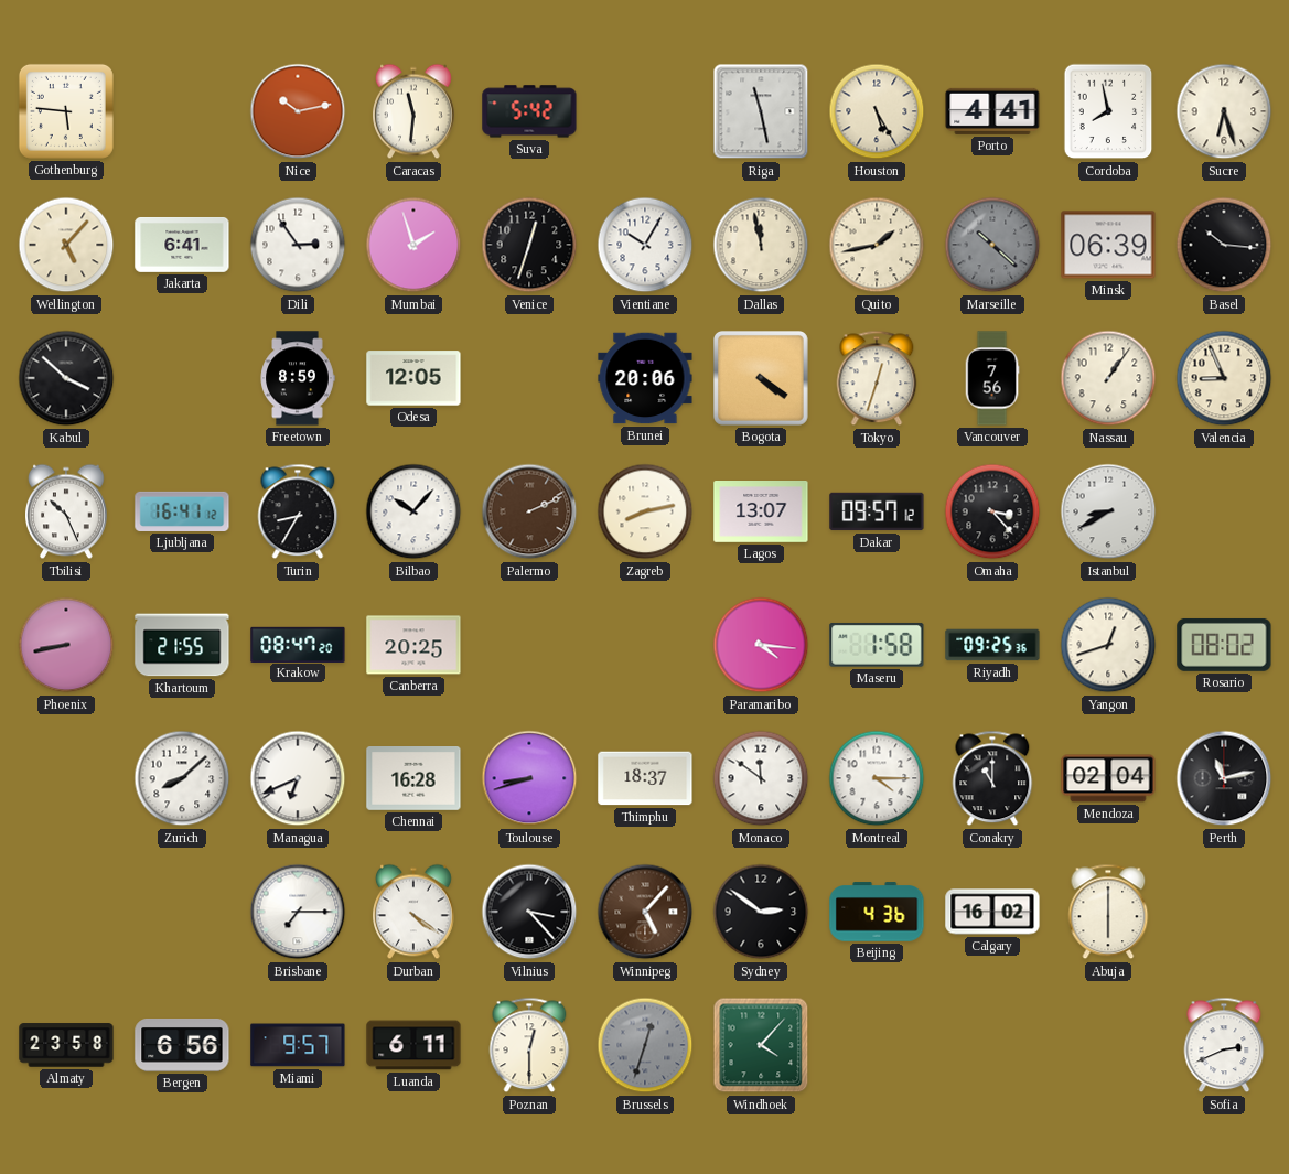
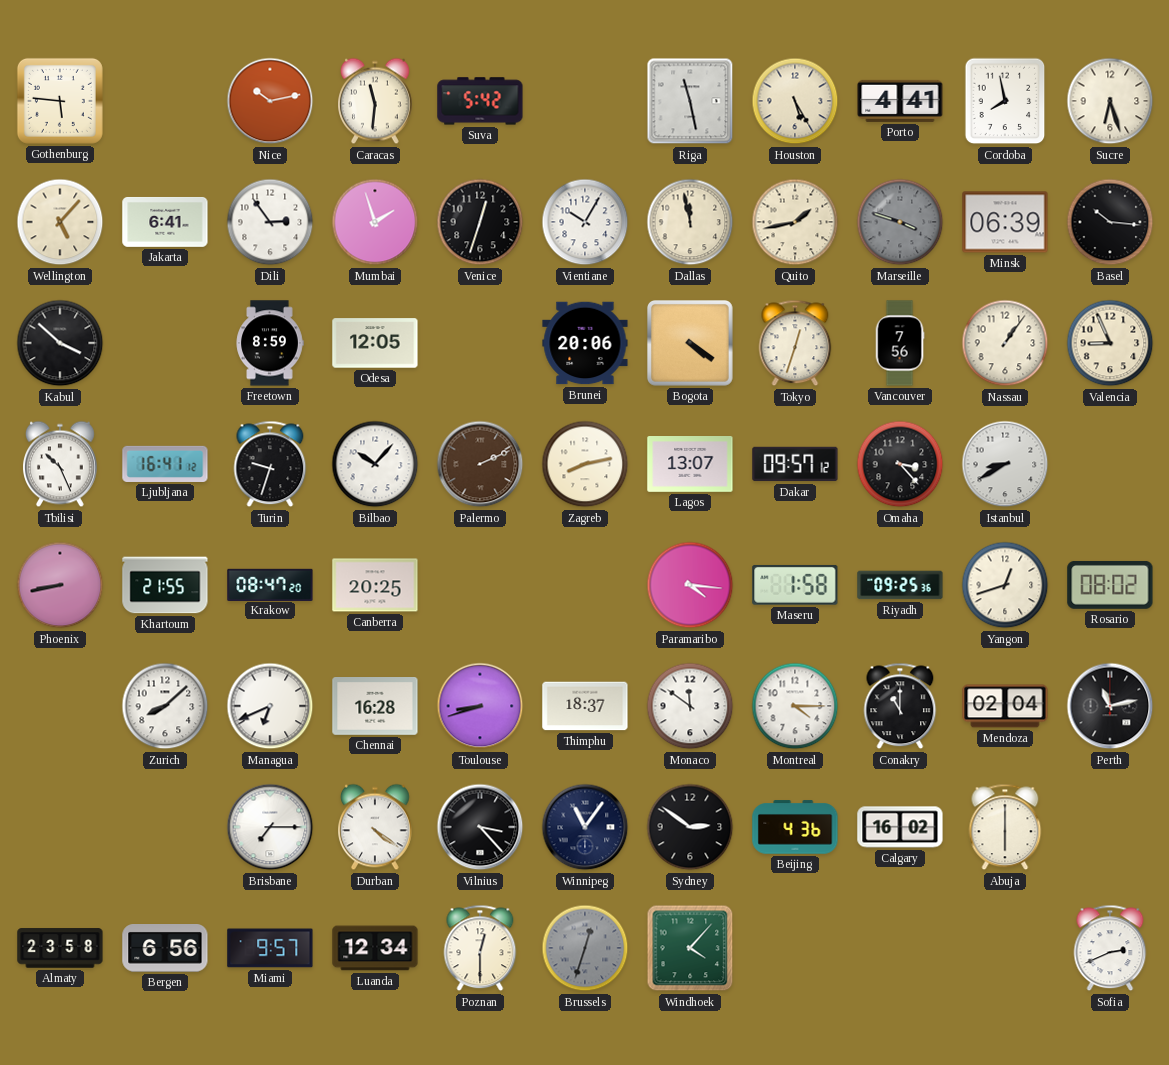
Marseille: 10:22 -> 3:48 (900, 222)
Turin: 8:35 -> 9:33 (270, 464)
Winnipeg: 5:07 -> 11:06 (585, 827)
Winnipeg dial: brown -> navy (585, 827)
Luanda: 6:11 -> 12:34 (375, 948)
